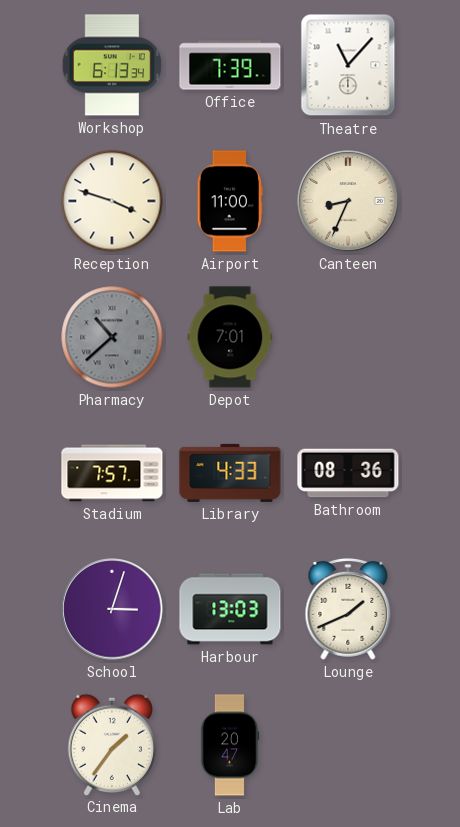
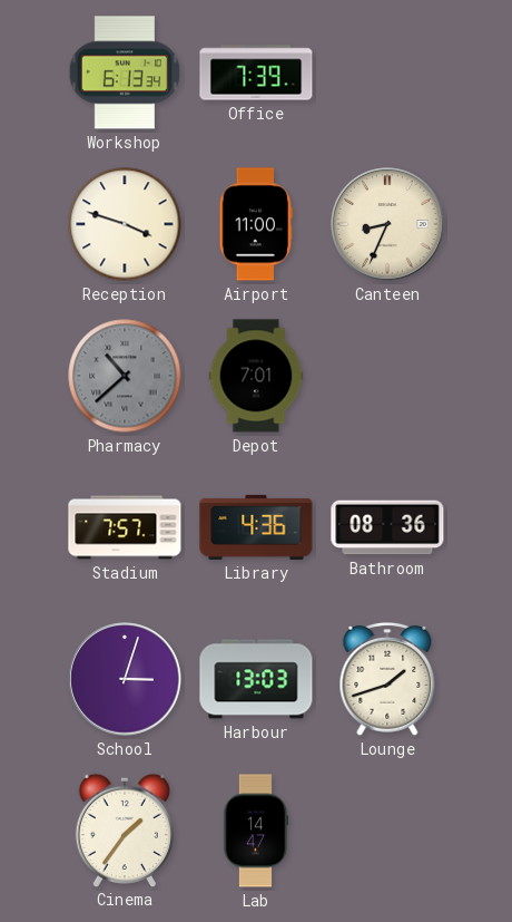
Theatre: 11:07 -> none (348, 65)
Library: 4:33 -> 4:36 (256, 527)
Lounge: 1:41 -> 1:42 (387, 679)
Lab: 20:47 -> 14:47 (256, 831)
